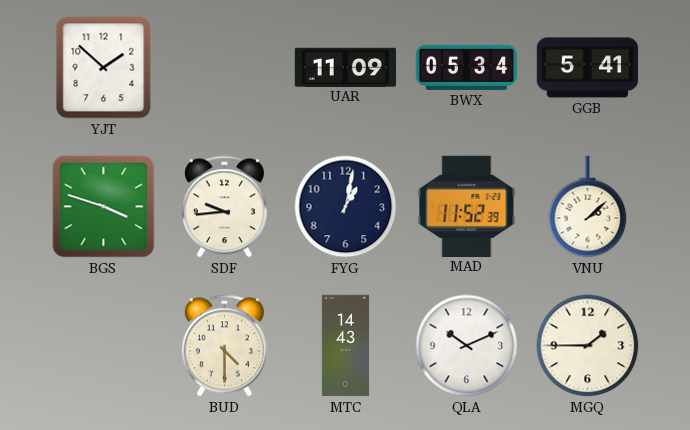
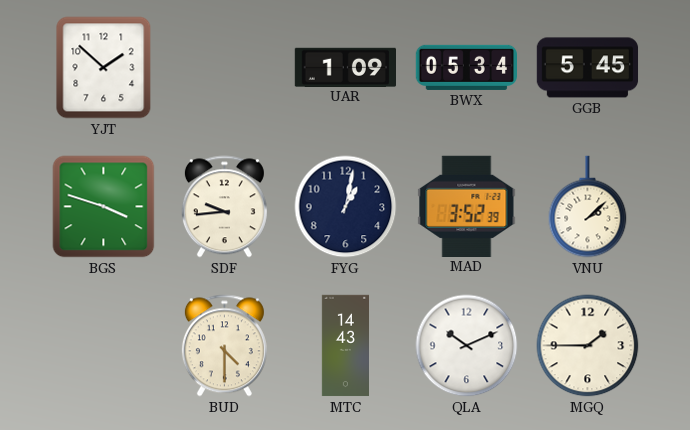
UAR: 11:09 -> 1:09 (345, 67)
GGB: 5:41 -> 5:45 (588, 68)
MAD: 11:52 -> 3:52 (467, 206)
